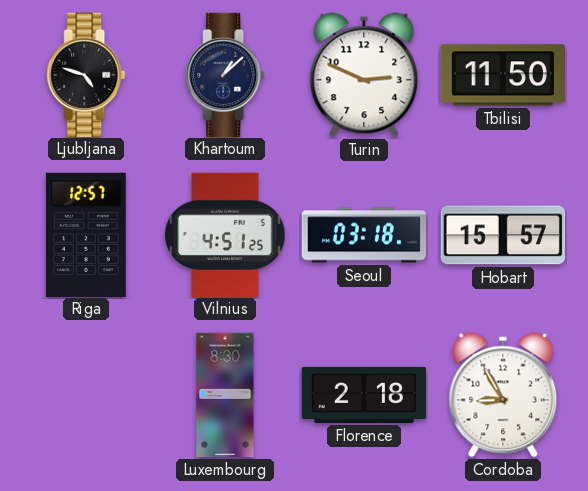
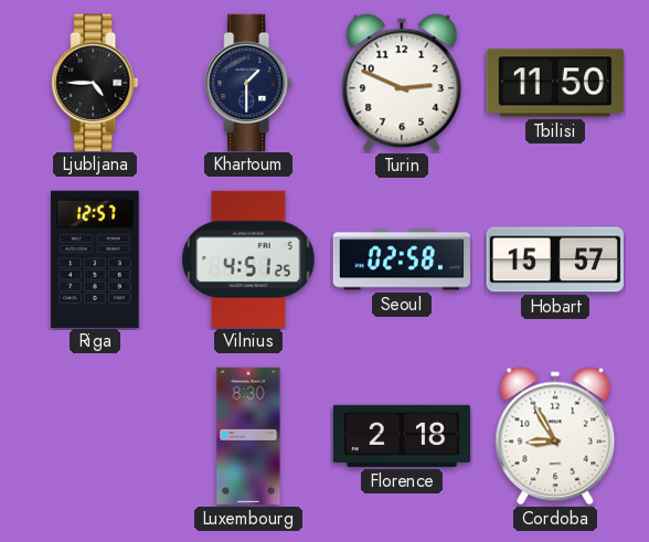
Ljubljana: 4:48 -> 4:45 (95, 82)
Khartoum: 1:08 -> 1:30 (248, 82)
Seoul: 03:18 -> 02:58 (402, 259)
